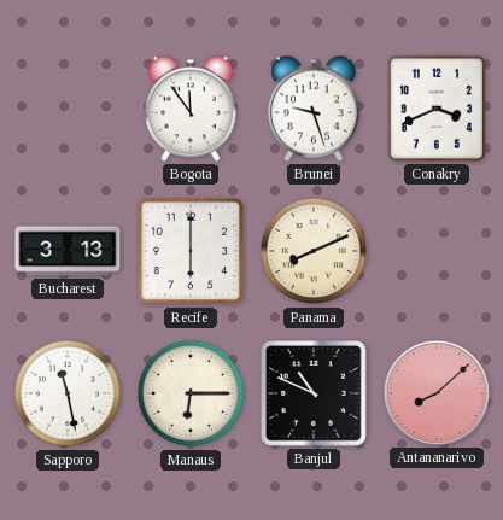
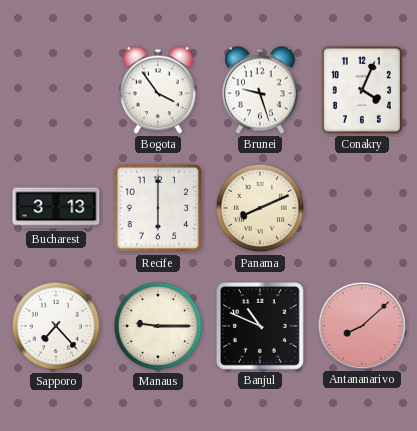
Bogota: 11:54 -> 3:54 (158, 90)
Conakry: 3:41 -> 4:04 (362, 90)
Sapporo: 11:28 -> 7:23 (56, 326)
Manaus: 6:15 -> 9:15 (158, 326)
